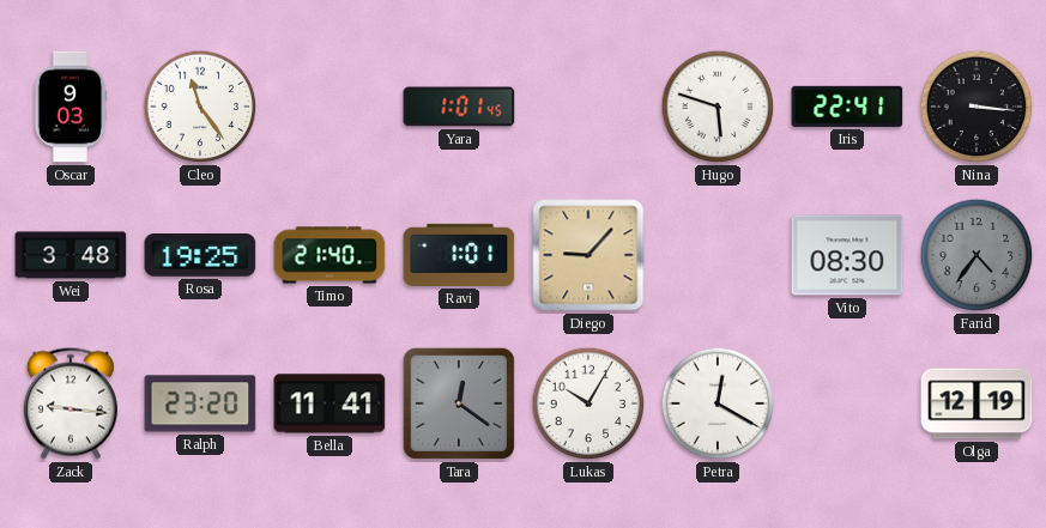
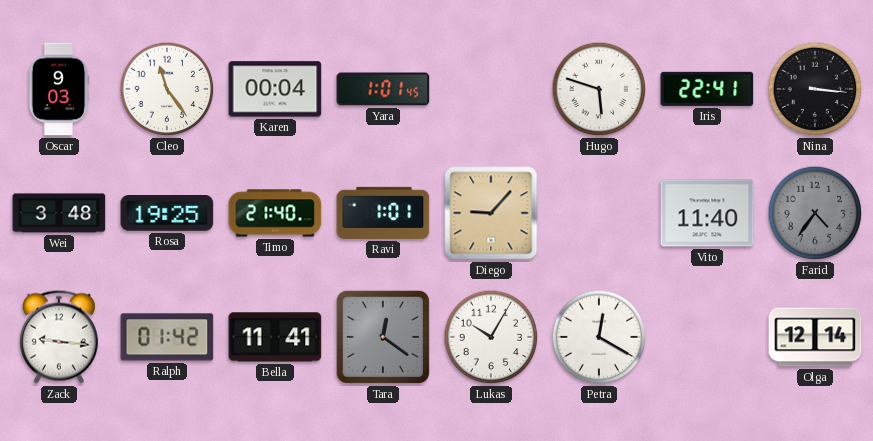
Karen: none -> 00:04 (275, 89)
Vito: 08:30 -> 11:40 (707, 213)
Ralph: 23:20 -> 01:42 (167, 337)
Olga: 12:19 -> 12:14 (815, 337)
